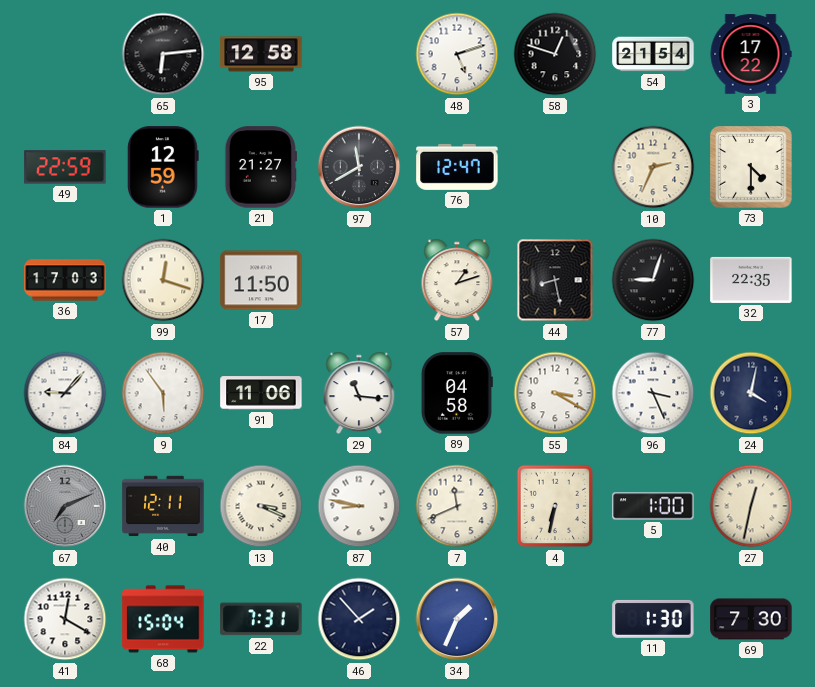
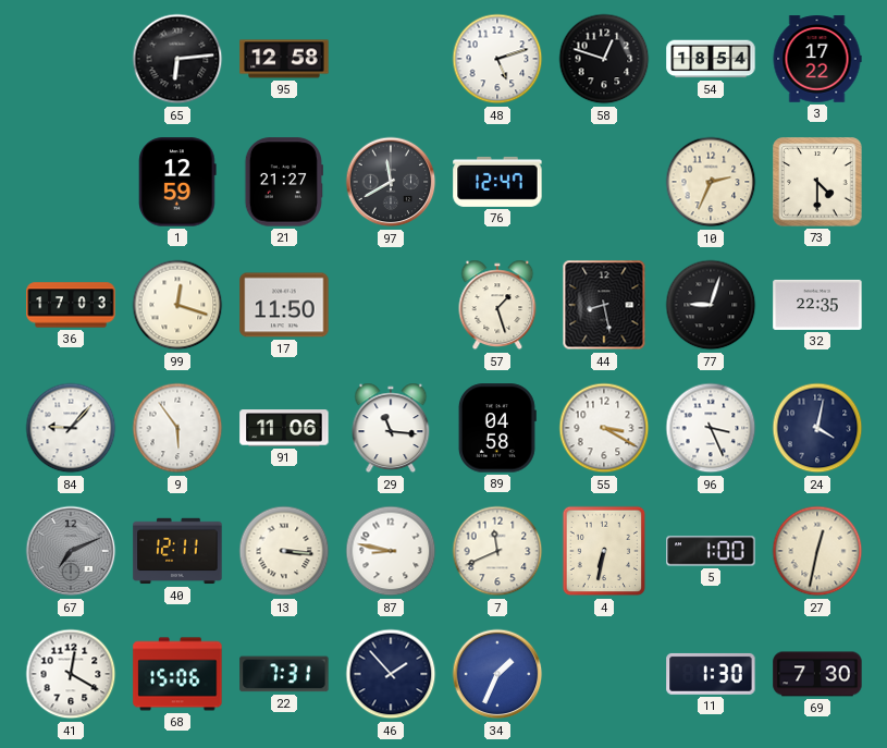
54: 21:54 -> 18:54 (711, 59)
49: 22:59 -> none (65, 167)
57: 1:12 -> 1:27 (497, 305)
13: 3:19 -> 3:16 (284, 551)
68: 15:04 -> 15:06 (177, 674)
